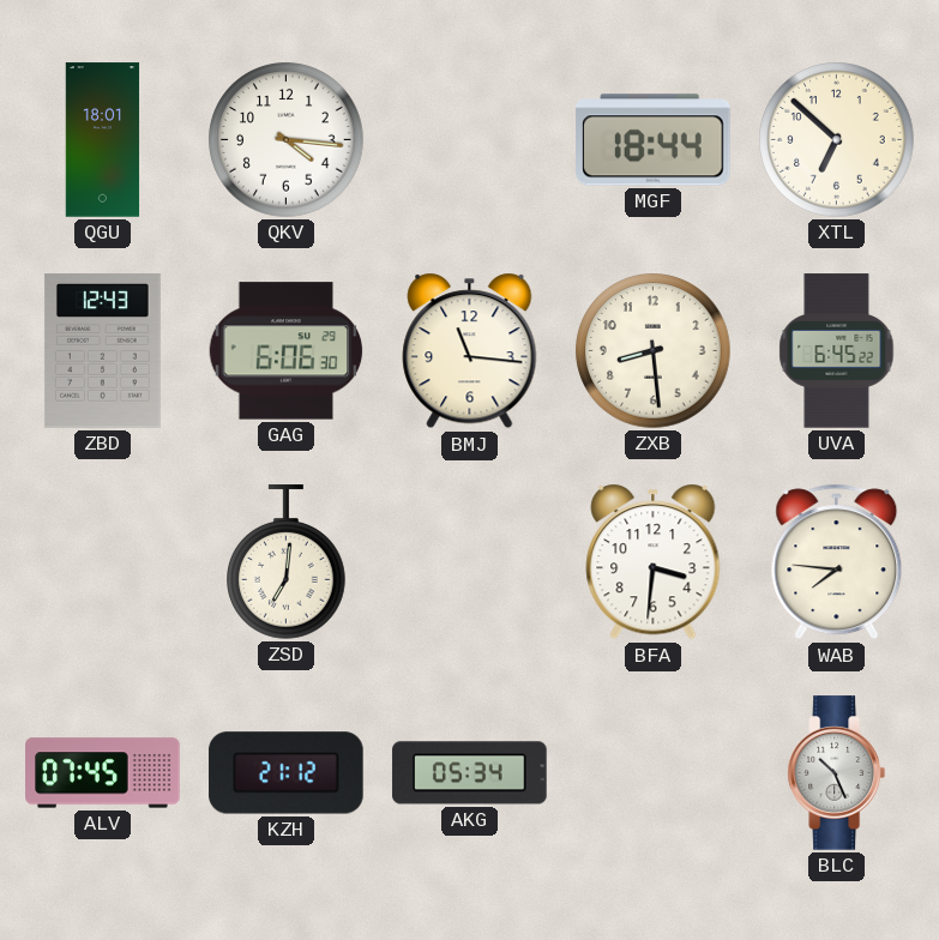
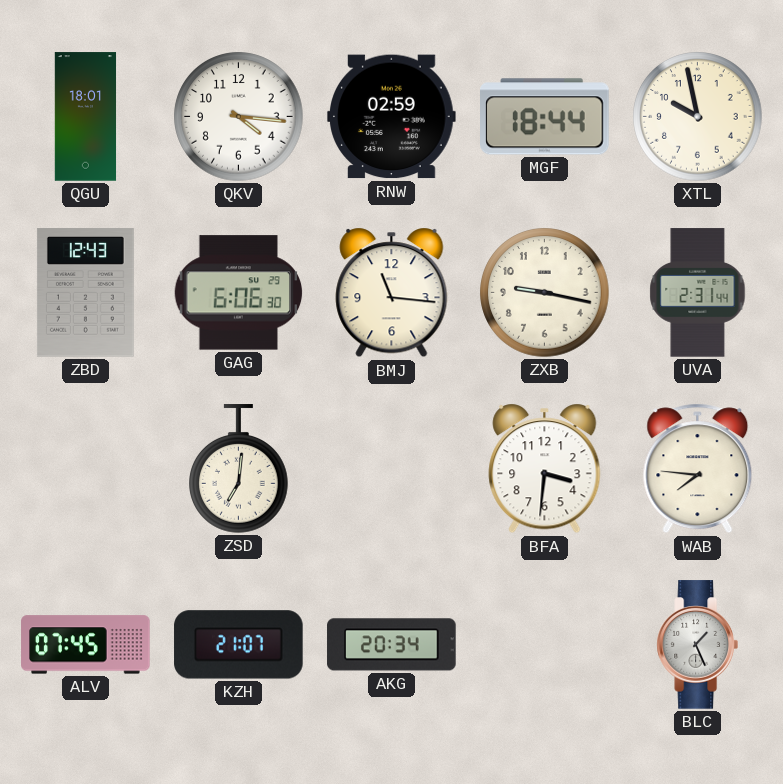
RNW: none -> 02:59 (392, 117)
XTL: 6:52 -> 9:58 (698, 117)
ZXB: 8:29 -> 9:17 (545, 293)
UVA: 6:45 -> 2:31 (698, 293)
KZH: 21:12 -> 21:07 (239, 645)
AKG: 05:34 -> 20:34 (392, 645)
BLC: 10:26 -> 1:26 (697, 645)
